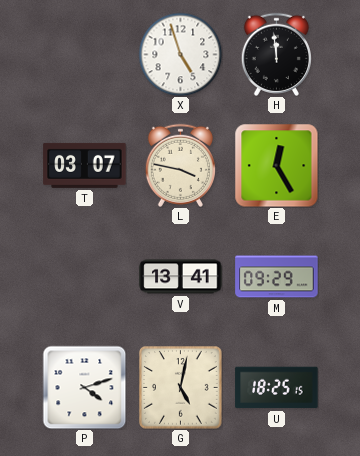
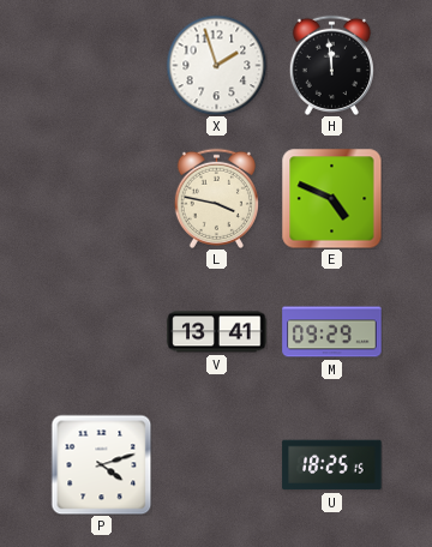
X: 4:57 -> 1:57 (216, 65)
T: 03:07 -> none (85, 165)
E: 12:25 -> 4:49 (331, 198)
G: 5:02 -> none (181, 388)
